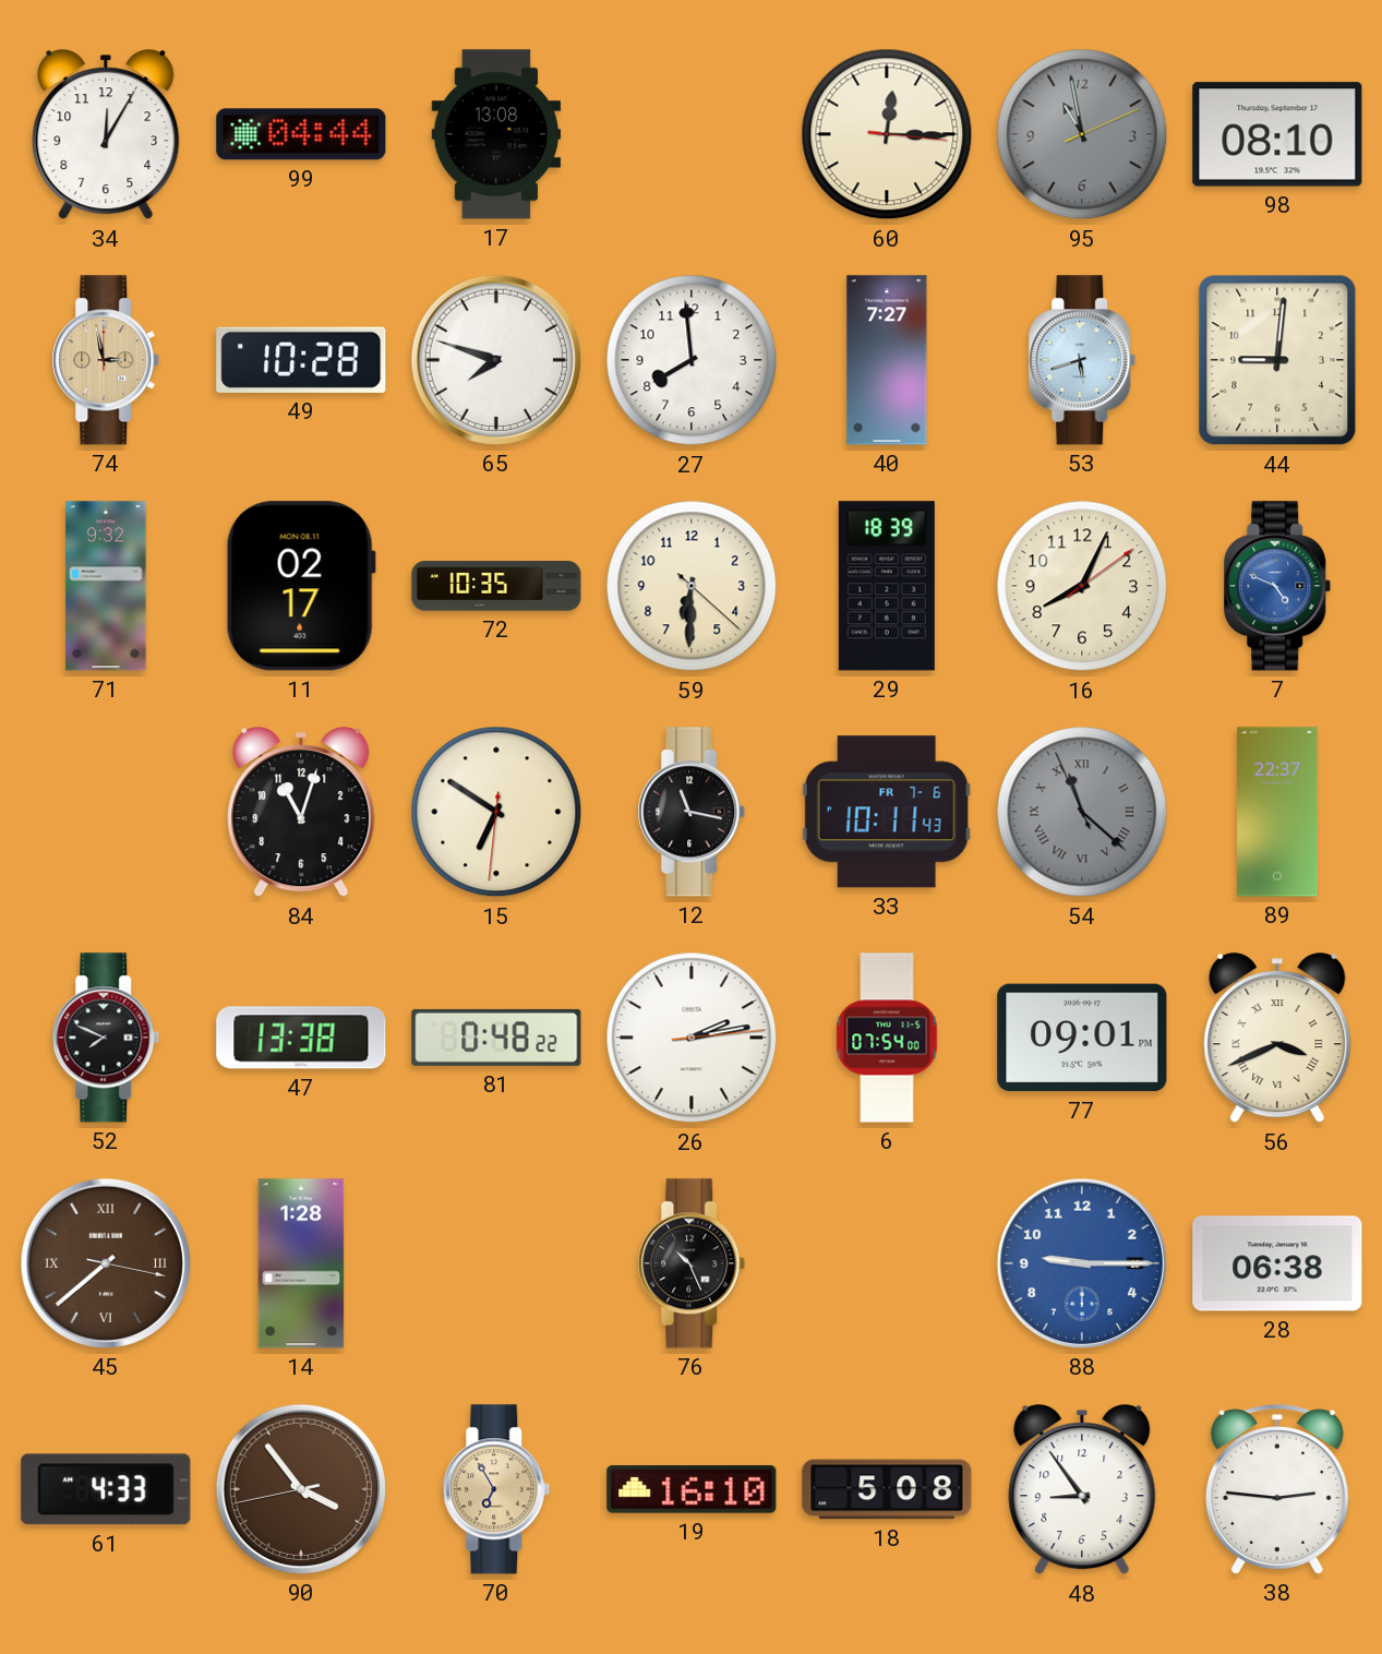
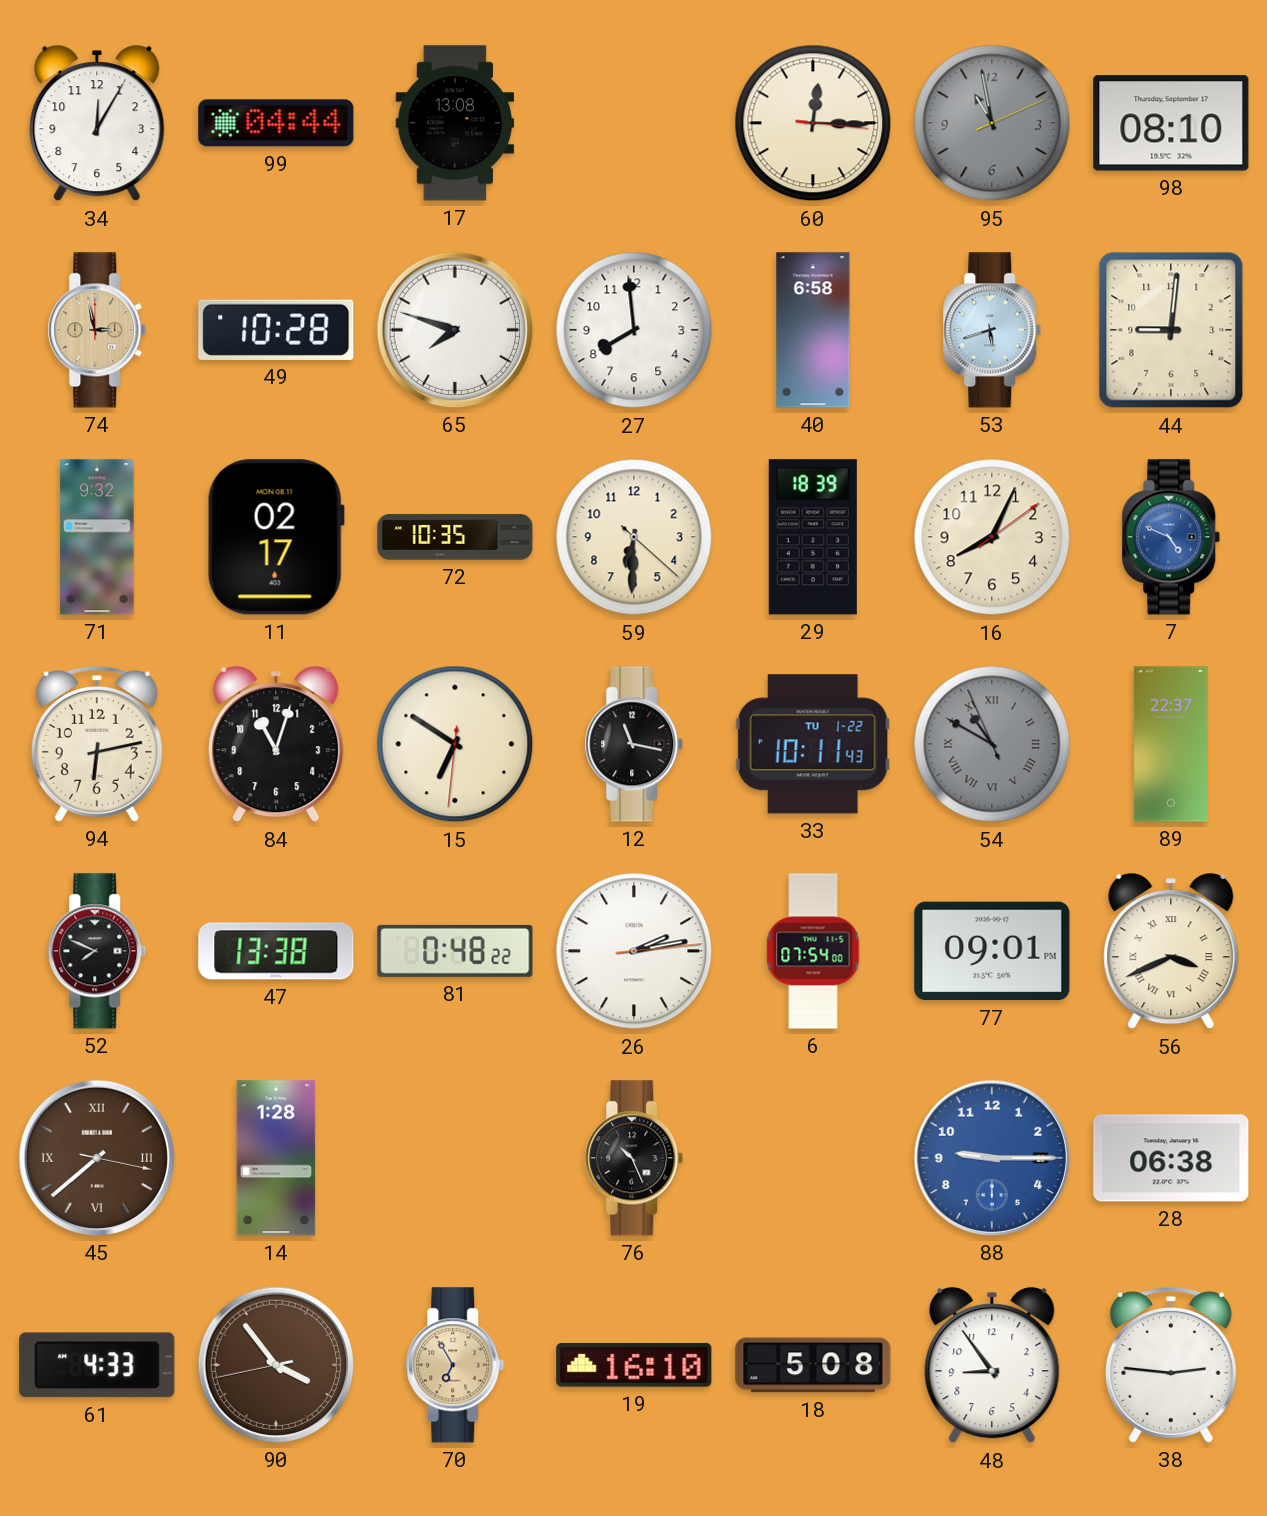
40: 7:27 -> 6:58 (813, 330)
94: none -> 6:13 (97, 744)
33 date: FR 7-6 -> TU 1-22 (813, 744)
54: 11:21 -> 10:49 (992, 744)
